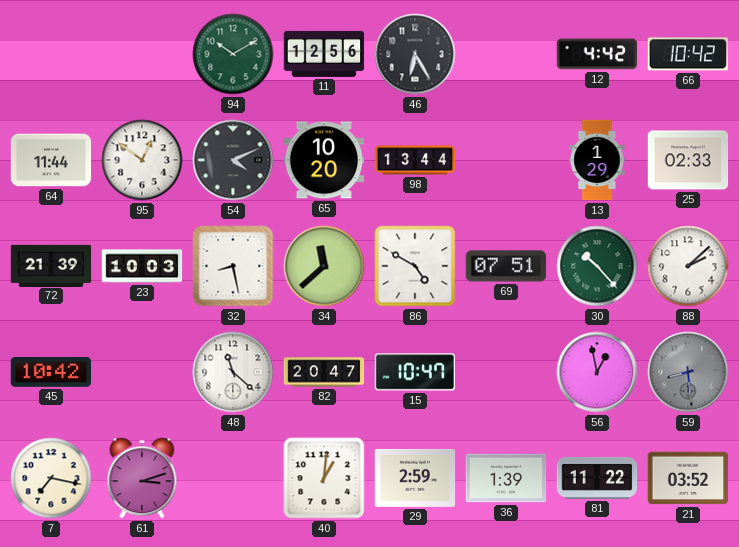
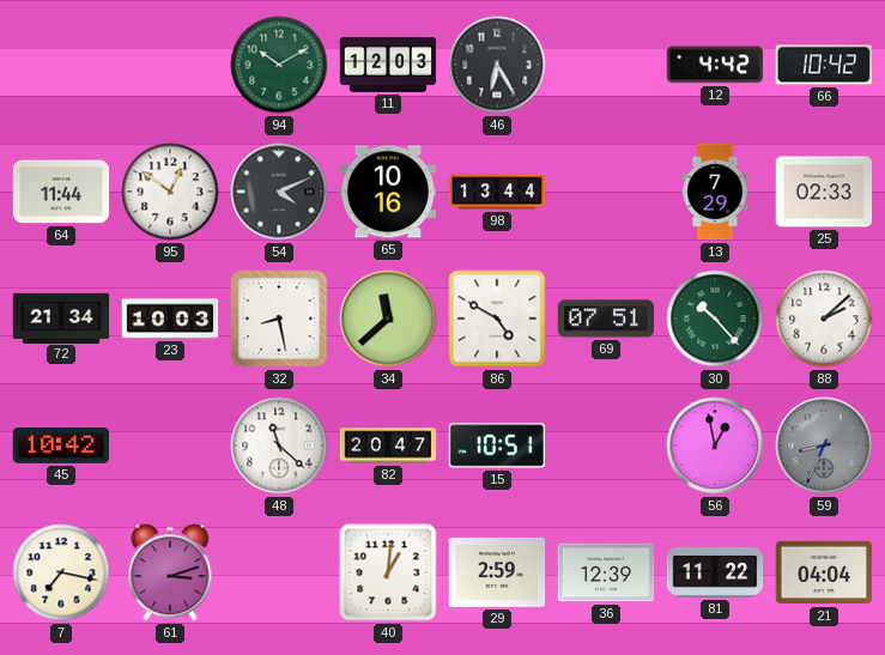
11: 12:56 -> 12:03 (388, 65)
65: 10:20 -> 10:16 (388, 192)
13: 1:29 -> 7:29 (715, 192)
72: 21:39 -> 21:34 (61, 317)
15: 10:47 -> 10:51 (497, 445)
59: 8:29 -> 8:34 (824, 445)
36: 1:39 -> 12:39 (606, 572)
21: 03:52 -> 04:04 (824, 572)
